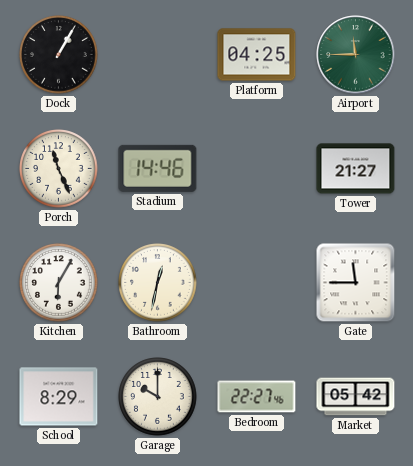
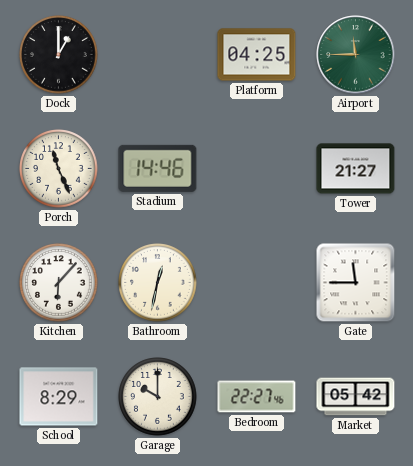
Dock: 1:05 -> 1:00 (59, 55)
Kitchen: 6:05 -> 6:07 (59, 283)
